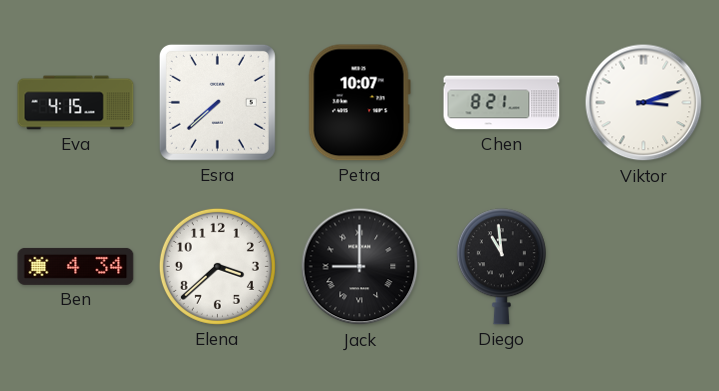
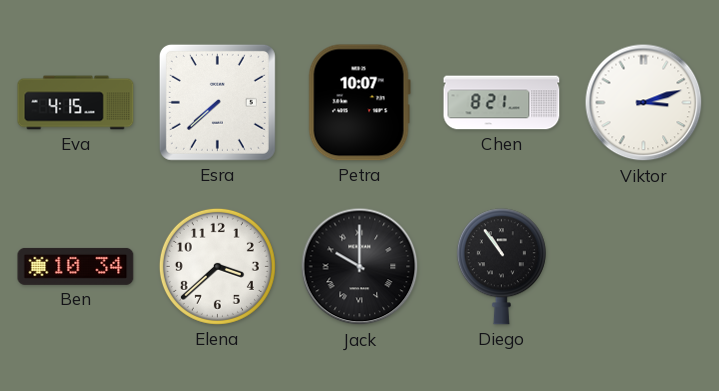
Ben: 4:34 -> 10:34 (76, 266)
Jack: 9:00 -> 10:00 (360, 267)
Diego: 10:59 -> 10:54 (501, 267)
